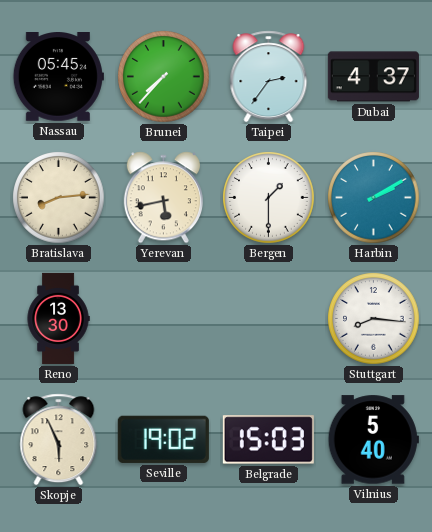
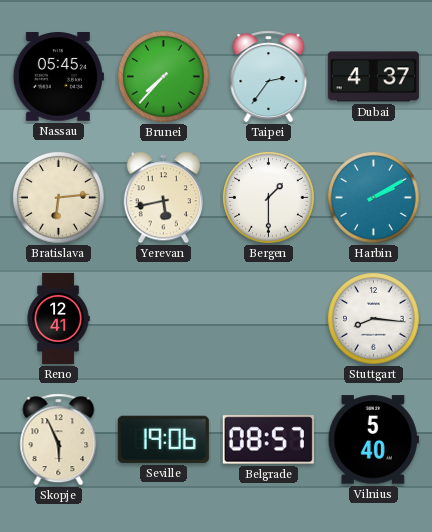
Bratislava: 8:14 -> 6:14 (59, 198)
Reno: 13:30 -> 12:41 (58, 318)
Seville: 19:02 -> 19:06 (163, 439)
Belgrade: 15:03 -> 08:57 (268, 440)
